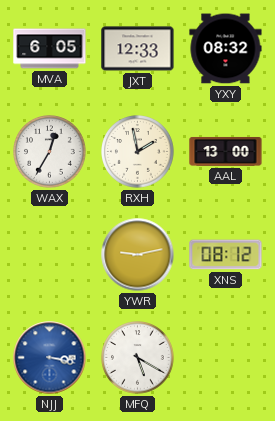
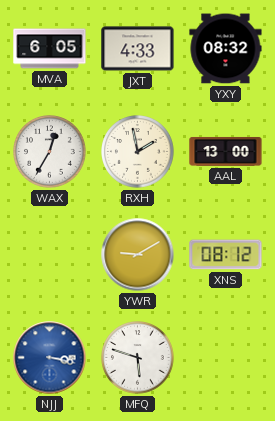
JXT: 12:33 -> 4:33 (138, 49)
YWR: 9:13 -> 9:10 (138, 255)
MFQ: 5:20 -> 5:48 (138, 358)
